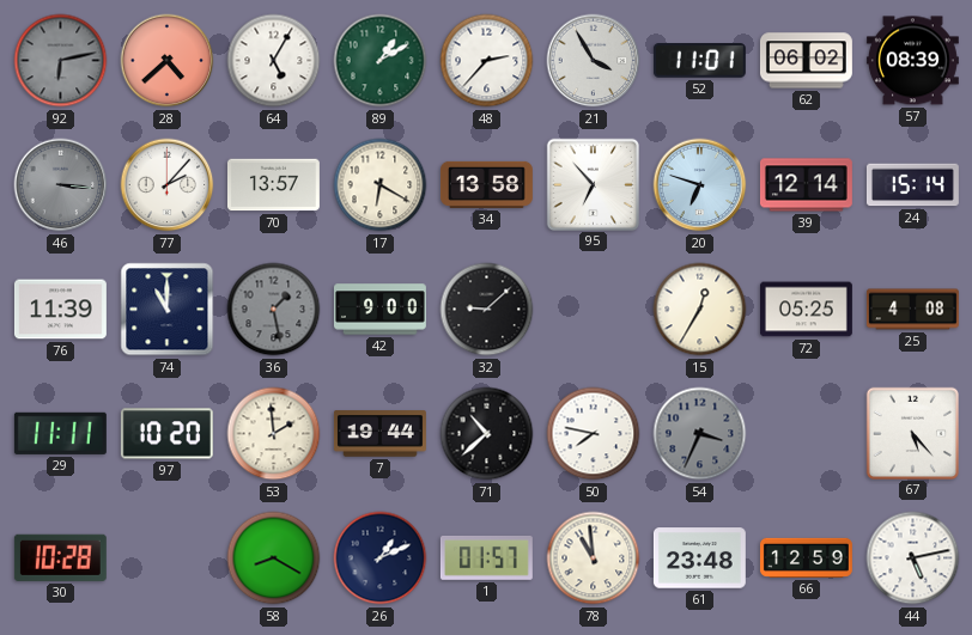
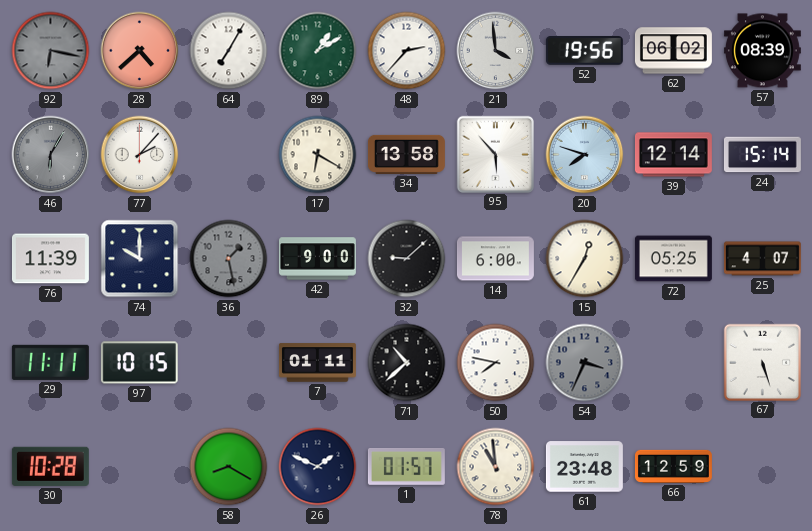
92: 6:13 -> 6:17 (51, 51)
64: 5:05 -> 7:05 (229, 51)
21: 3:55 -> 3:59 (496, 51)
52: 11:01 -> 19:56 (584, 51)
46: 3:16 -> 6:05 (51, 155)
70: 13:57 -> none (273, 185)
95: 6:53 -> 5:53 (495, 154)
20: 6:48 -> 7:48 (585, 155)
74: 11:00 -> 10:00 (140, 259)
14: none -> 6:00 (495, 259)
25: 4:08 -> 4:07 (762, 259)
97: 10:20 -> 10:15 (139, 363)
53: 1:59 -> none (274, 434)
7: 19:44 -> 01:11 (317, 363)
67: 5:23 -> 5:27 (762, 362)
26: 1:11 -> 1:49 (318, 467)
44: 5:13 -> none (913, 558)
